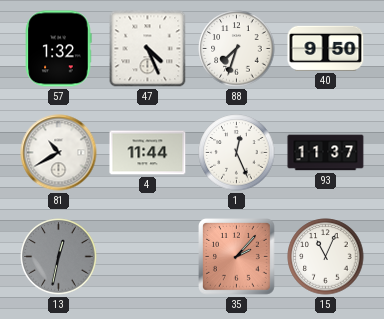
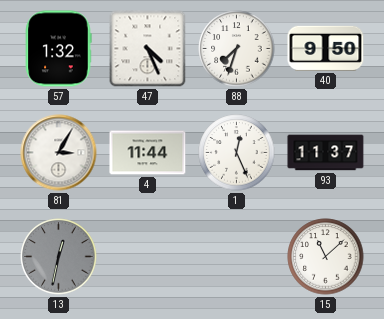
81: 10:40 -> 3:05 (59, 153)
35: 2:07 -> none (237, 257)
15: 11:04 -> 11:08 (326, 257)
